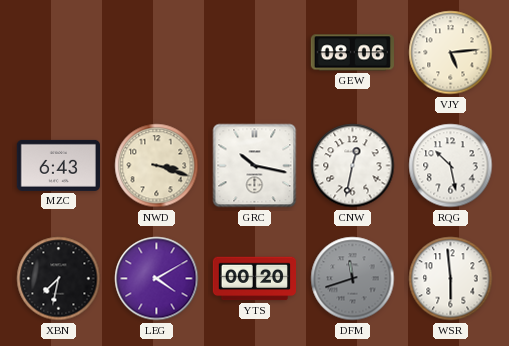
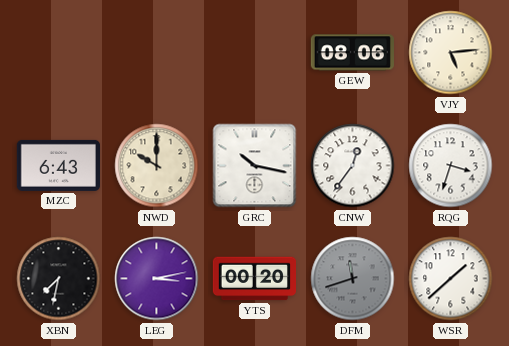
NWD: 3:18 -> 10:00 (157, 166)
CNW: 12:32 -> 12:36 (353, 166)
RQG: 10:28 -> 3:33 (451, 166)
LEG: 4:10 -> 3:13 (157, 279)
WSR: 5:59 -> 1:38 (451, 279)
